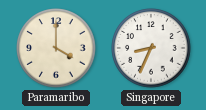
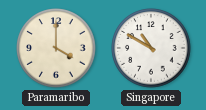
Singapore: 8:34 -> 10:50 (151, 48)
